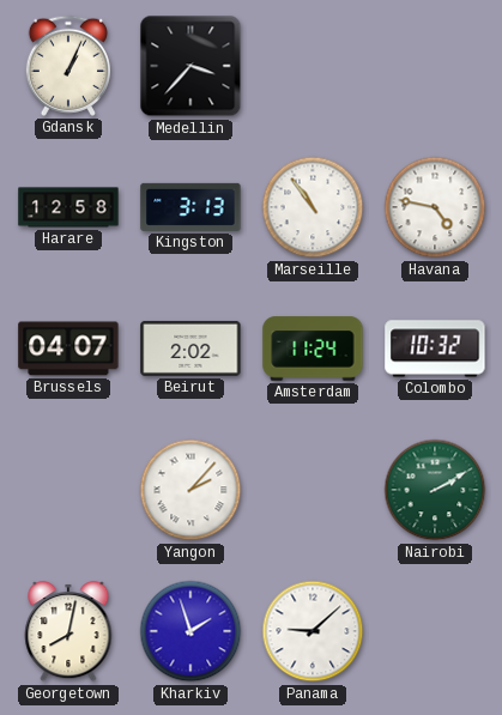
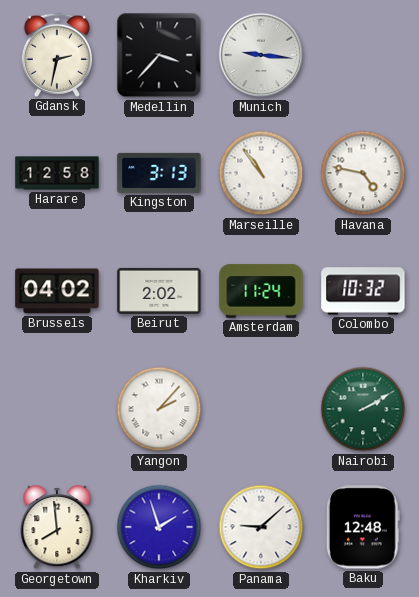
Gdansk: 1:04 -> 2:32 (57, 55)
Munich: none -> 9:16 (261, 55)
Brussels: 04:07 -> 04:02 (57, 291)
Georgetown: 8:02 -> 7:59 (57, 528)
Baku: none -> 12:48 (363, 527)
